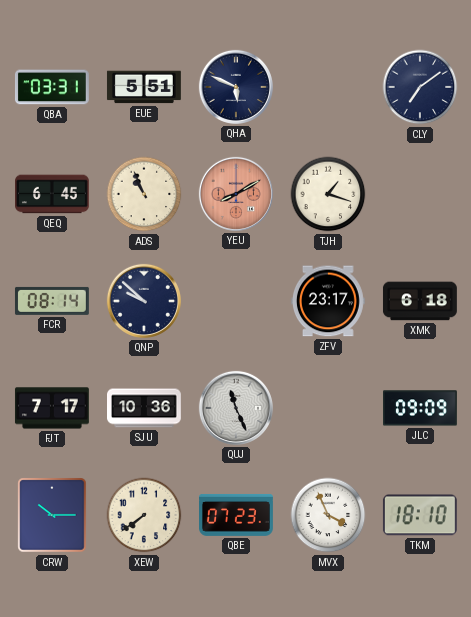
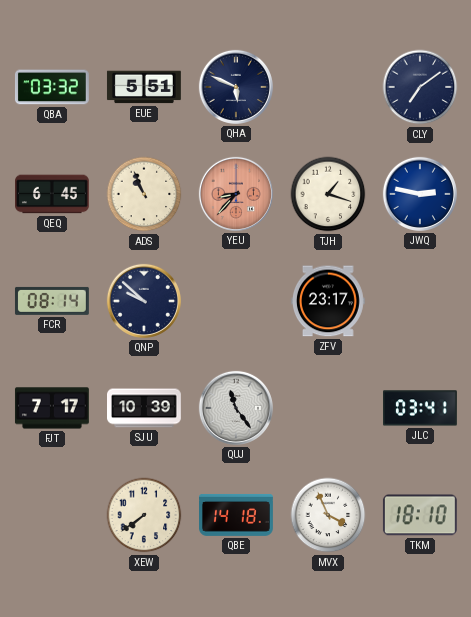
QBA: 03:31 -> 03:32 (52, 87)
YEU: 8:10 -> 8:37 (236, 194)
JWQ: none -> 2:47 (420, 194)
XMK: 6:18 -> none (420, 301)
SJU: 10:36 -> 10:39 (145, 408)
QUJ: 11:26 -> 11:24 (236, 408)
JLC: 09:09 -> 03:41 (421, 408)
CRW: 10:15 -> none (52, 515)
QBE: 07:23 -> 14:18 (237, 515)
